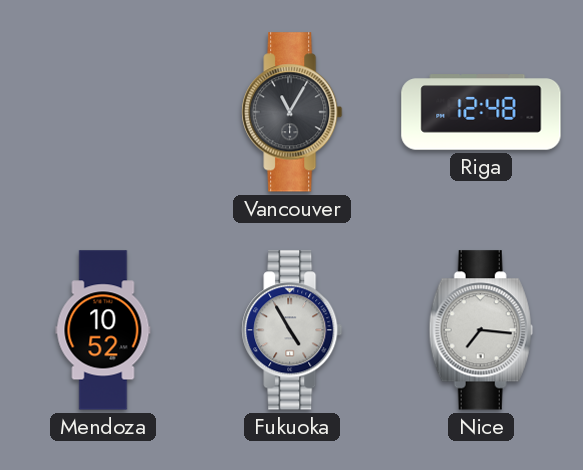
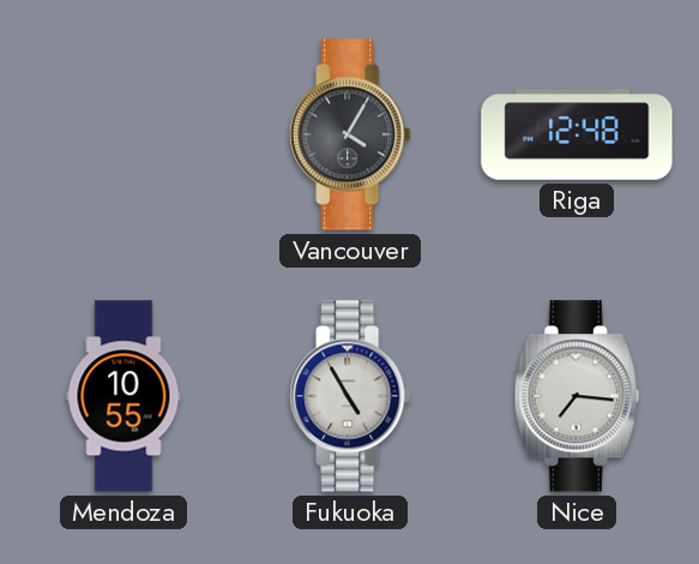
Vancouver: 11:05 -> 4:05 (350, 134)
Mendoza: 10:52 -> 10:55 (123, 396)
